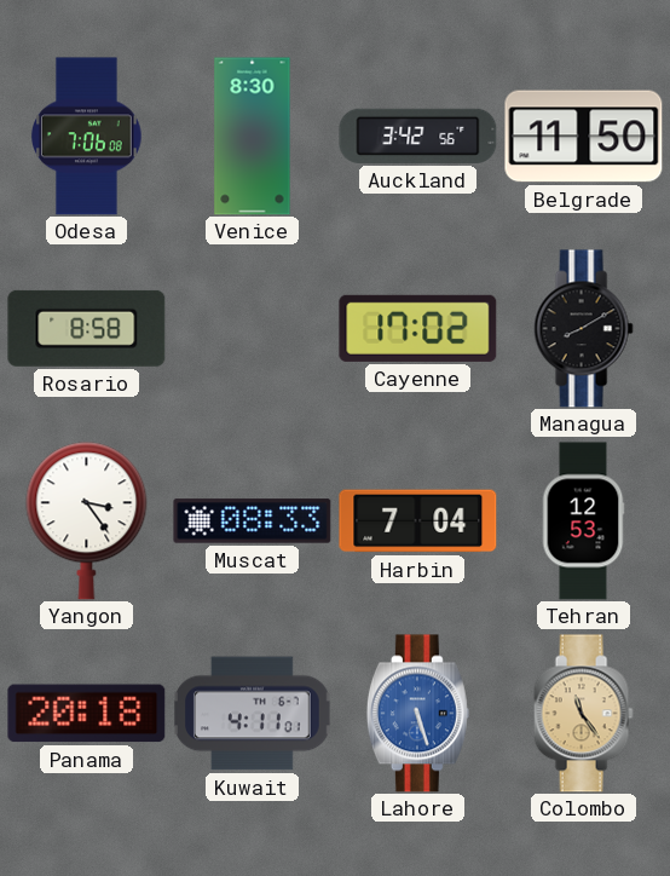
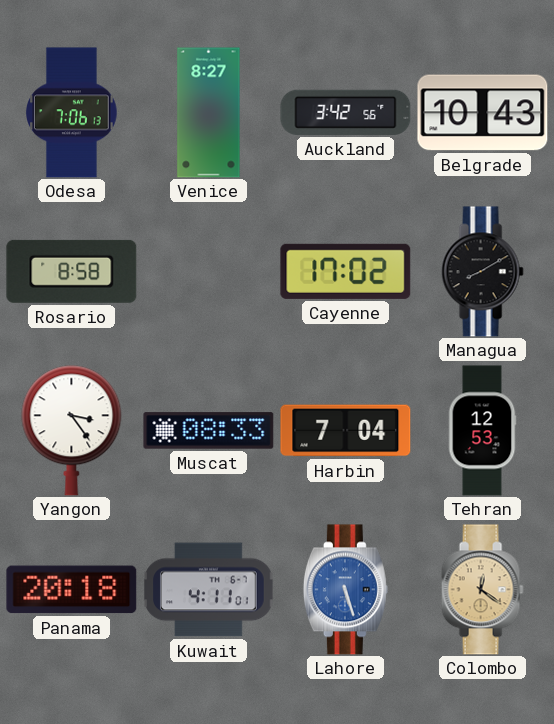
Odesa: 7:06:08 -> 7:06:13 (72, 113)
Venice: 8:30 -> 8:27 (209, 113)
Belgrade: 11:50 -> 10:43 (483, 113)
Colombo: 11:24 -> 12:21 (482, 590)
